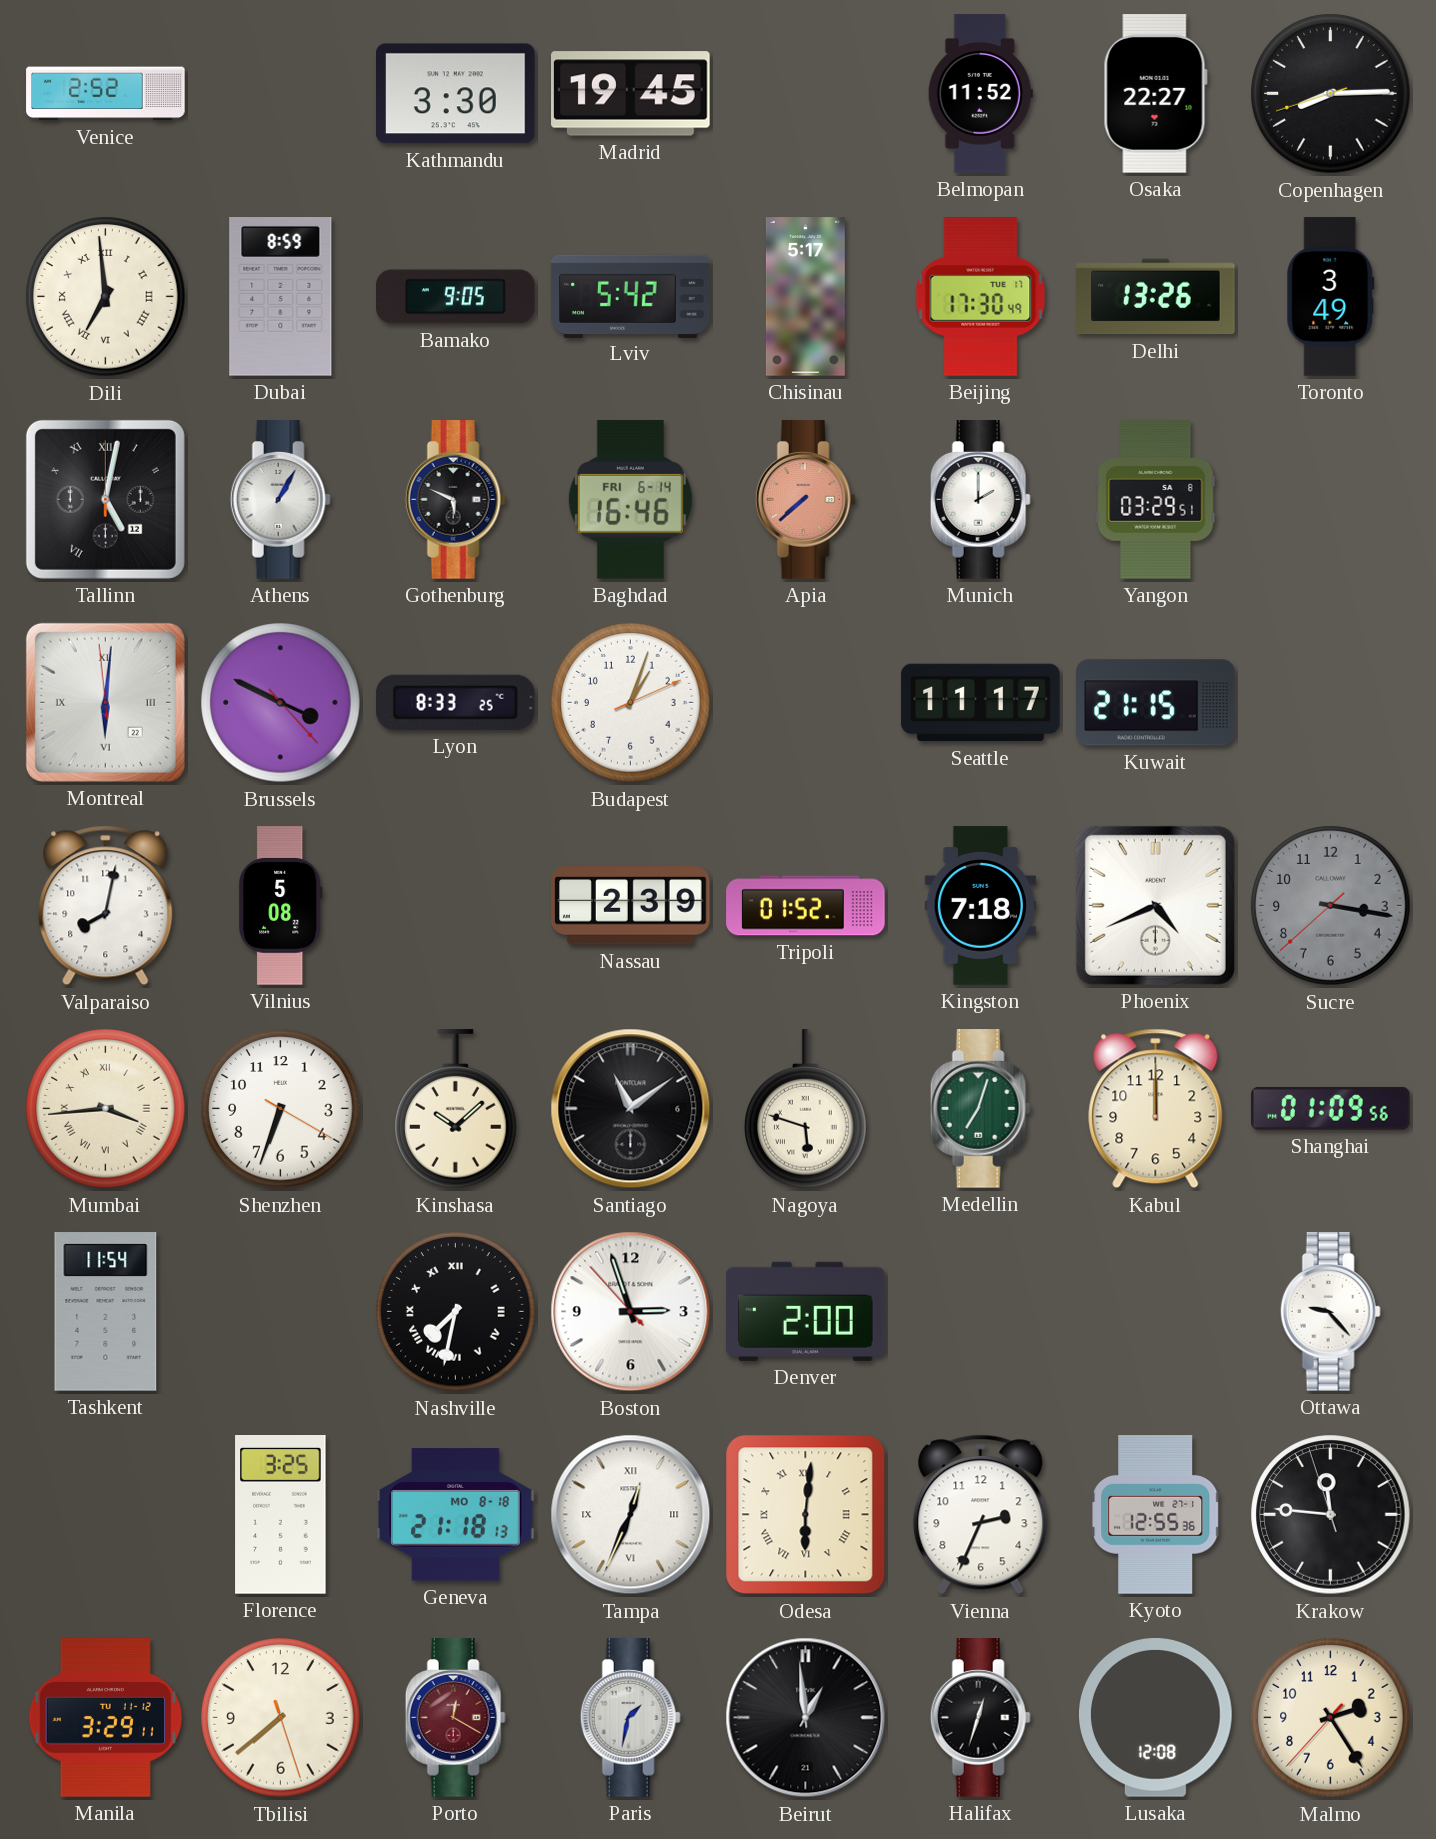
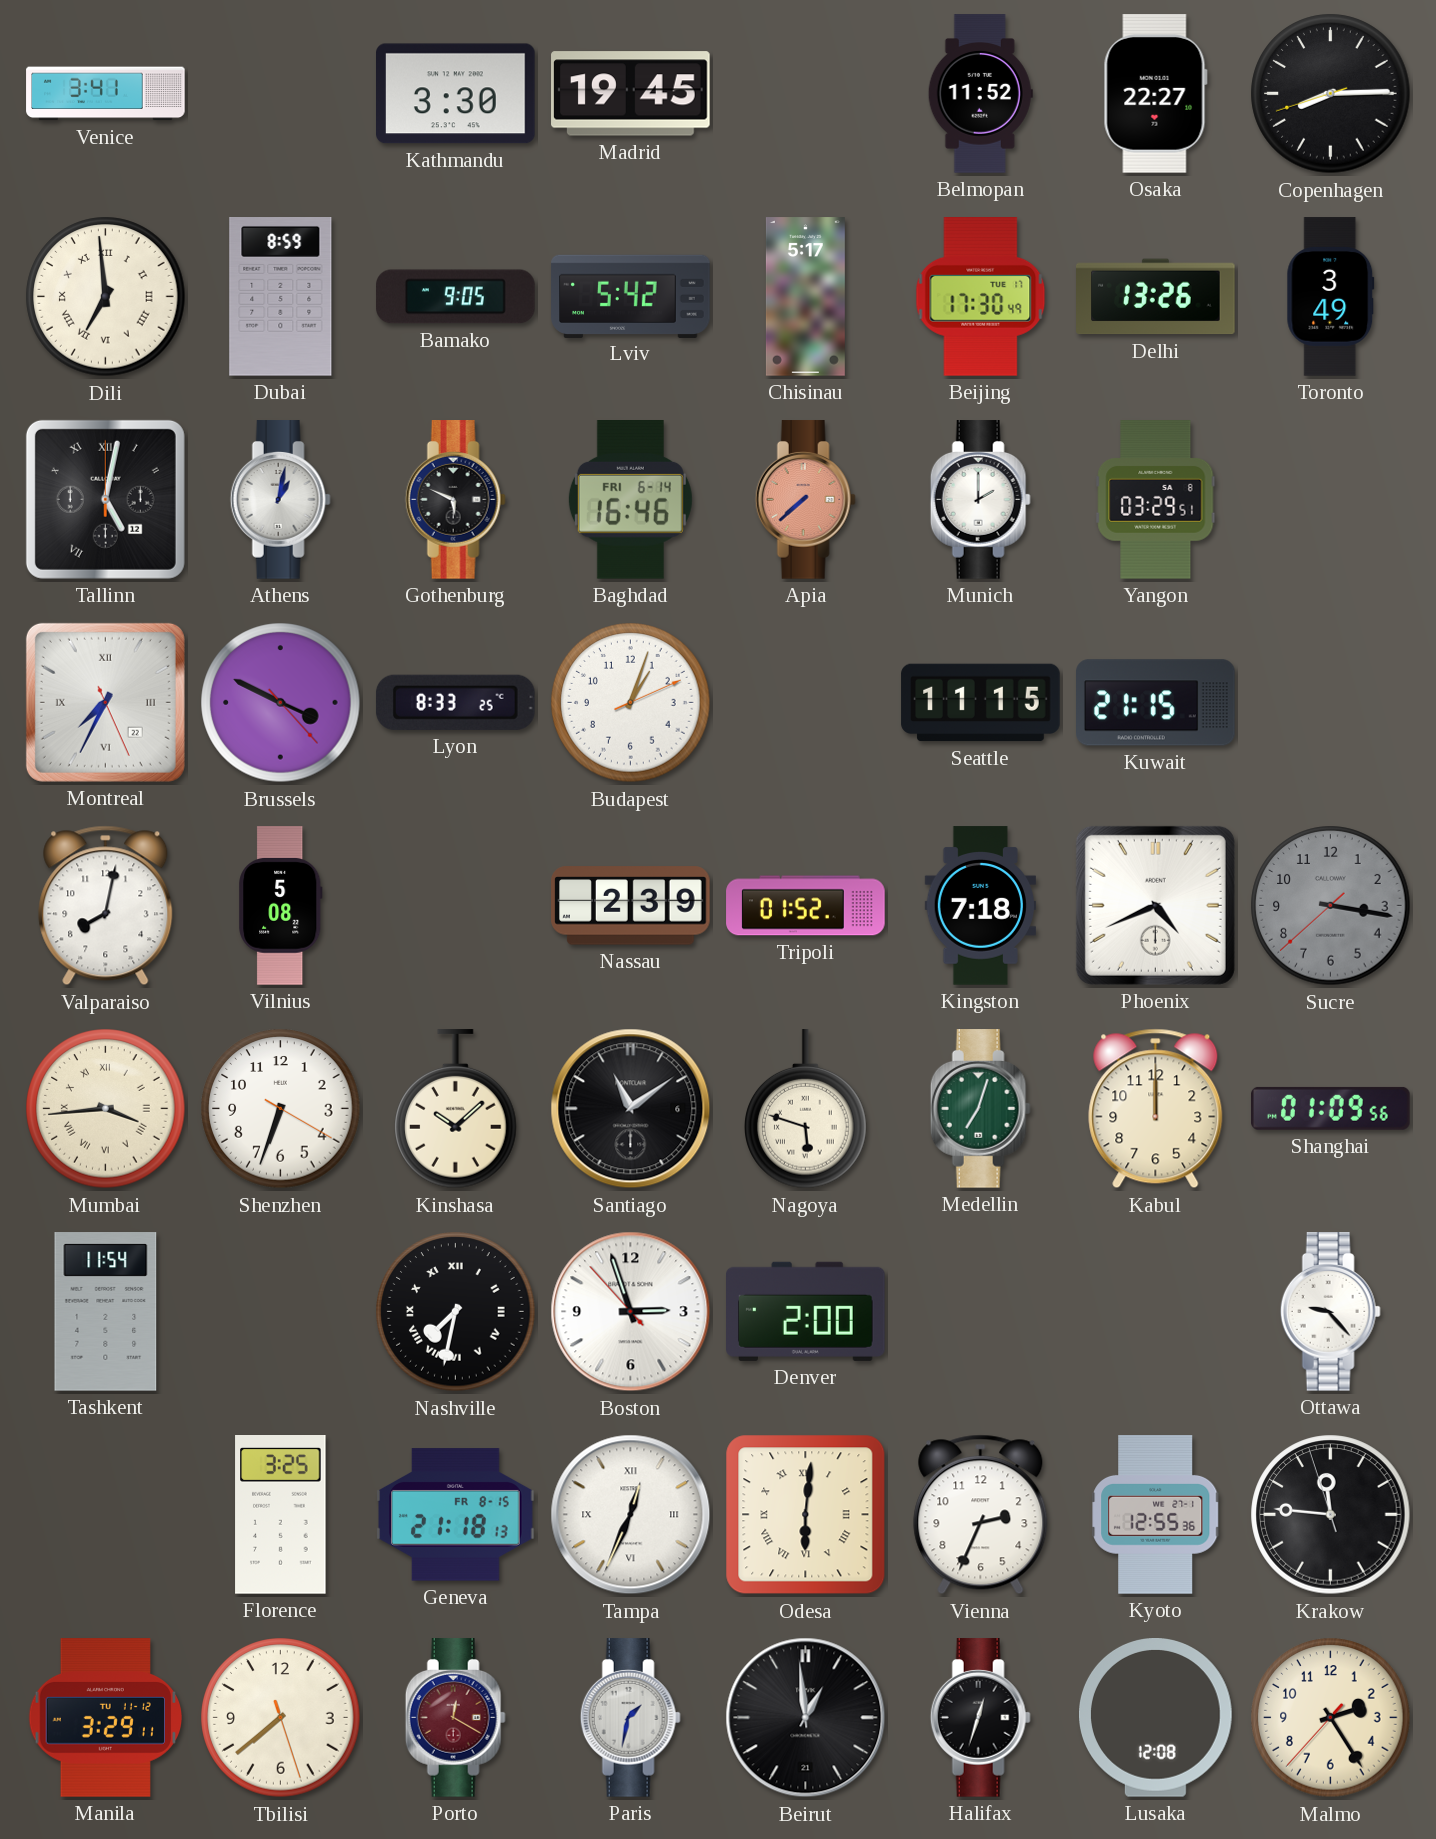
Venice: 2:52 -> 3:41 (106, 94)
Athens: 1:05 -> 1:02 (280, 500)
Montreal: 6:00 -> 7:34 (105, 702)
Seattle: 11:17 -> 11:15 (981, 703)
Geneva date: MO 8-18 -> FR 8-15 (456, 1515)
